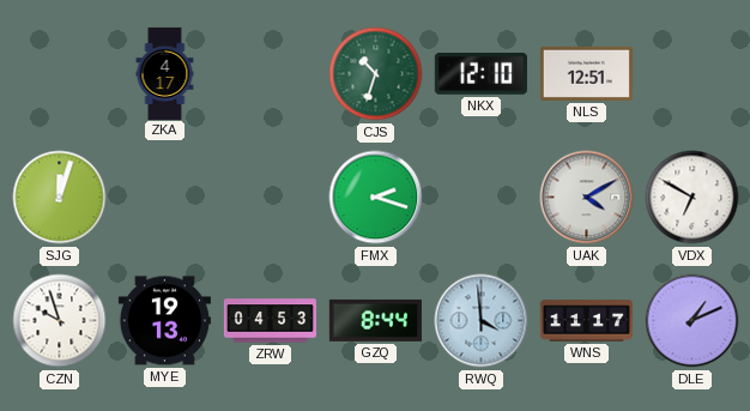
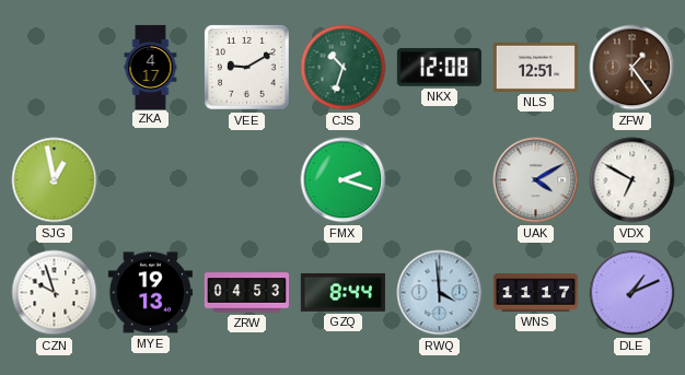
VEE: none -> 9:10 (246, 67)
NKX: 12:10 -> 12:08 (439, 68)
ZFW: none -> 1:24 (632, 68)
SJG: 12:03 -> 12:58 (55, 180)
